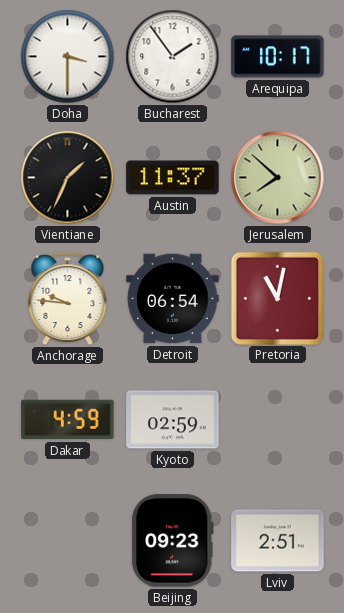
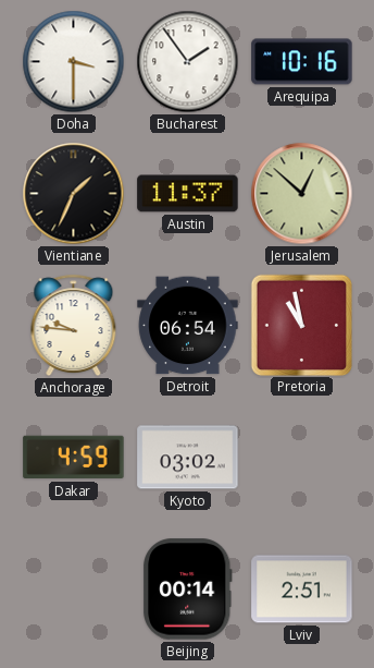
Arequipa: 10:17 -> 10:16 (302, 62)
Jerusalem: 7:52 -> 12:52 (302, 194)
Pretoria: 11:02 -> 10:58 (301, 325)
Kyoto: 02:59 -> 03:02 (188, 458)
Beijing: 09:23 -> 00:14 (188, 590)
